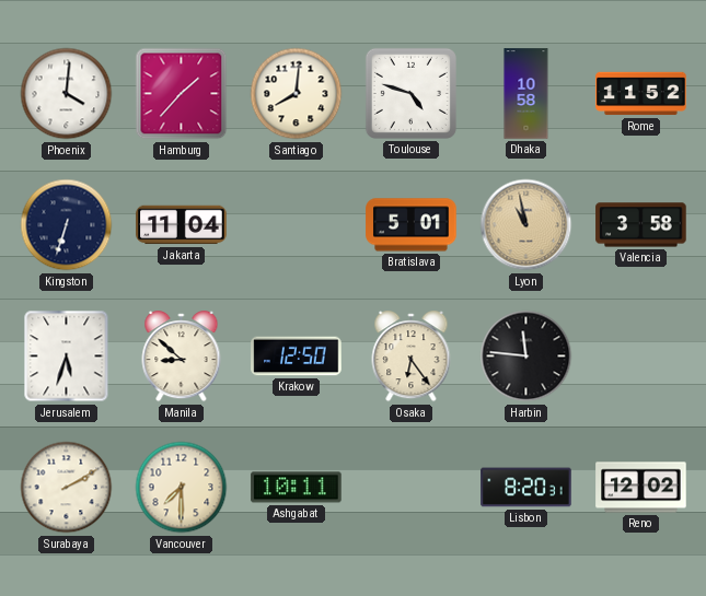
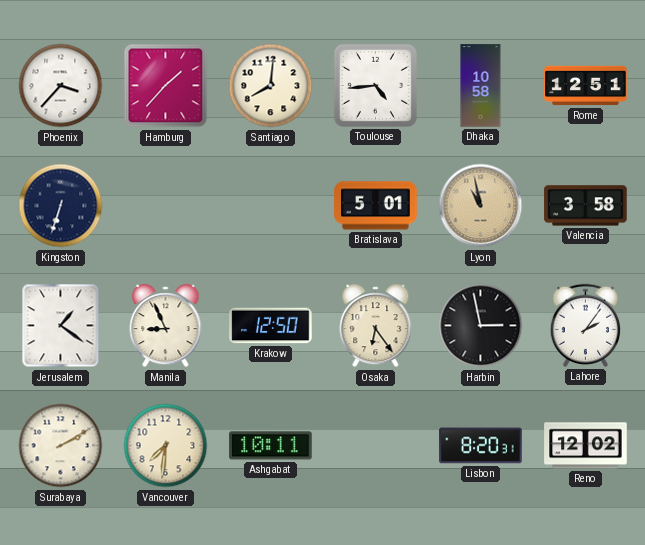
Phoenix: 4:01 -> 3:37 (61, 86)
Toulouse: 4:48 -> 4:44 (375, 85)
Rome: 11:52 -> 12:51 (586, 86)
Jakarta: 11:04 -> none (182, 225)
Jerusalem: 5:33 -> 1:21 (61, 326)
Manila: 8:52 -> 8:56 (166, 326)
Harbin: 11:46 -> 2:58 (481, 326)
Lahore: none -> 2:06 (585, 325)
Vancouver: 7:30 -> 7:31 (166, 446)
